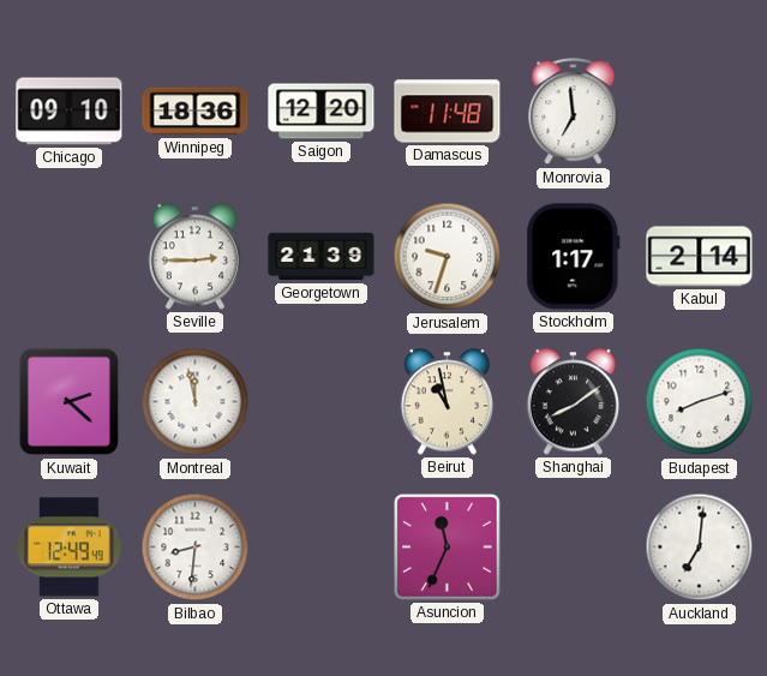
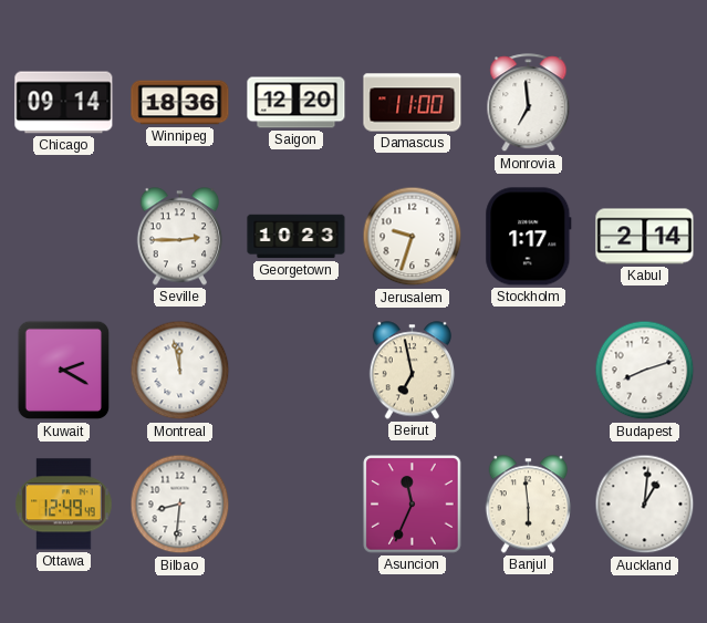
Chicago: 09:10 -> 09:14 (64, 103)
Damascus: 11:48 -> 11:00 (413, 103)
Georgetown: 21:39 -> 10:23 (297, 237)
Kuwait: 2:22 -> 2:20 (64, 371)
Beirut: 10:58 -> 6:58 (412, 371)
Shanghai: 8:09 -> none (573, 402)
Banjul: none -> 5:59 (528, 505)
Auckland: 7:01 -> 1:01 (645, 505)
